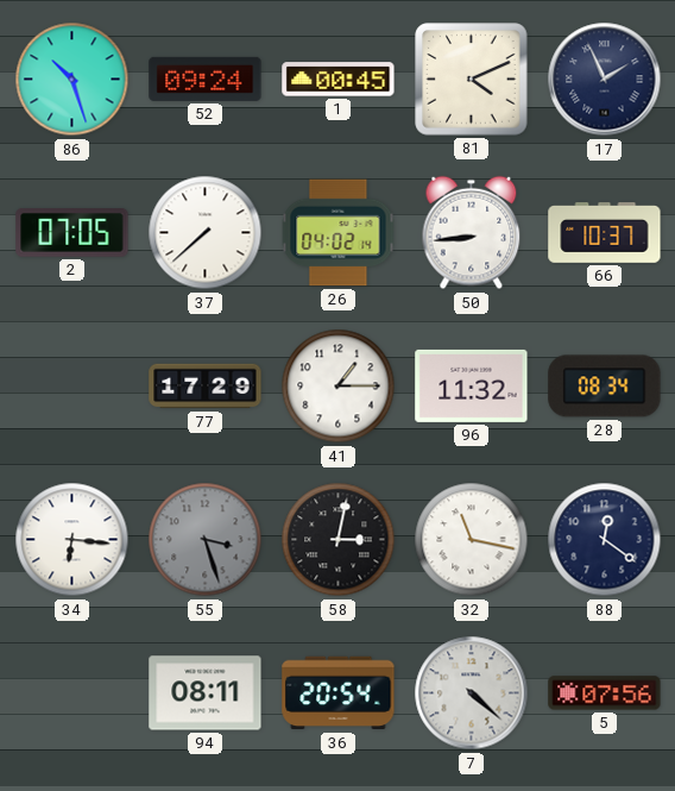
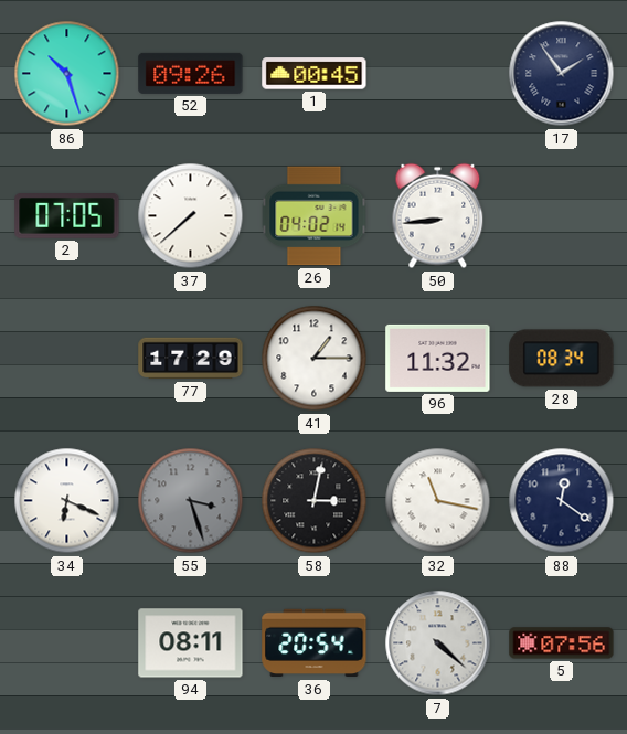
52: 09:24 -> 09:26 (191, 73)
81: 4:11 -> none (472, 80)
17: 1:56 -> 1:54 (562, 74)
66: 10:37 -> none (605, 233)
34: 6:16 -> 6:19 (67, 501)
